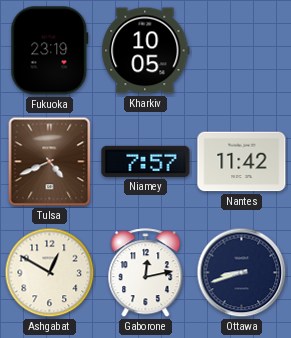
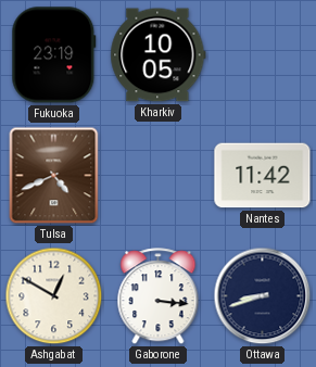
Niamey: 7:57 -> none (146, 161)
Gaborone: 12:13 -> 3:16 (159, 296)
